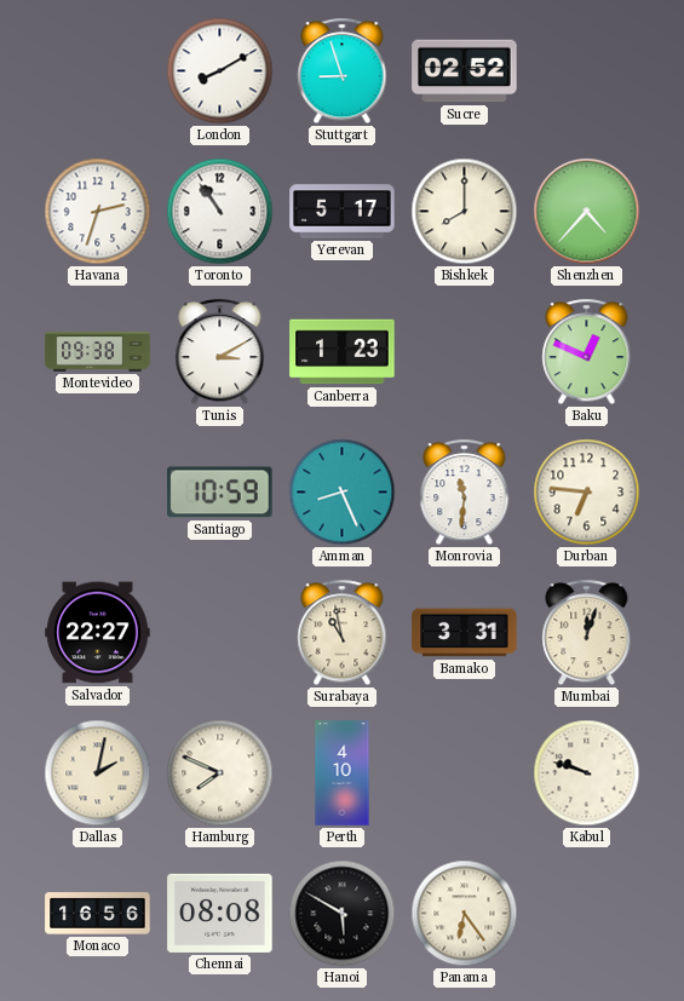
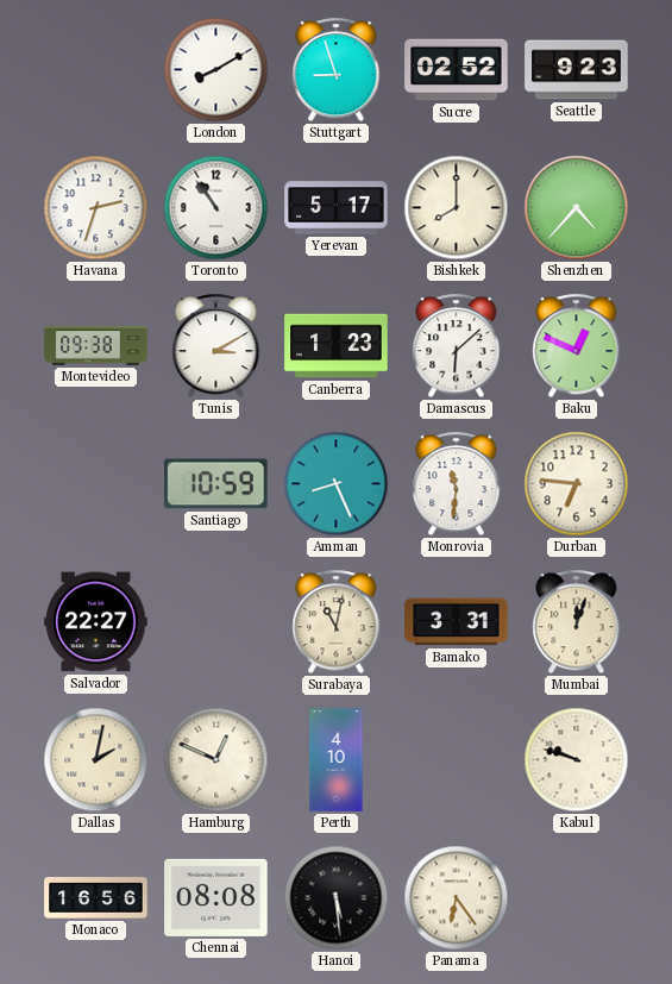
Seattle: none -> 9:23 (577, 70)
Damascus: none -> 6:08 (457, 346)
Surabaya: 10:58 -> 11:02 (337, 622)
Hamburg: 7:49 -> 12:49 (216, 760)
Hanoi: 5:50 -> 5:29 (337, 898)
